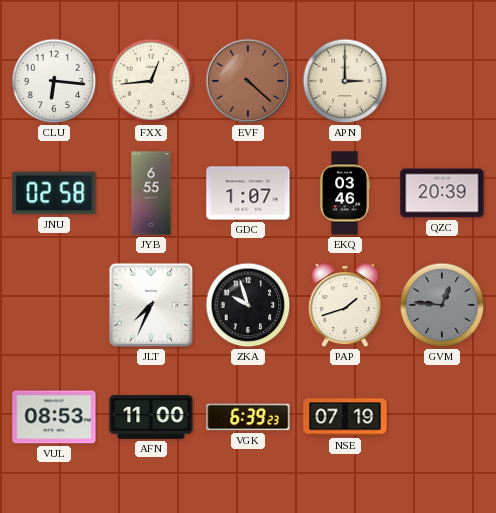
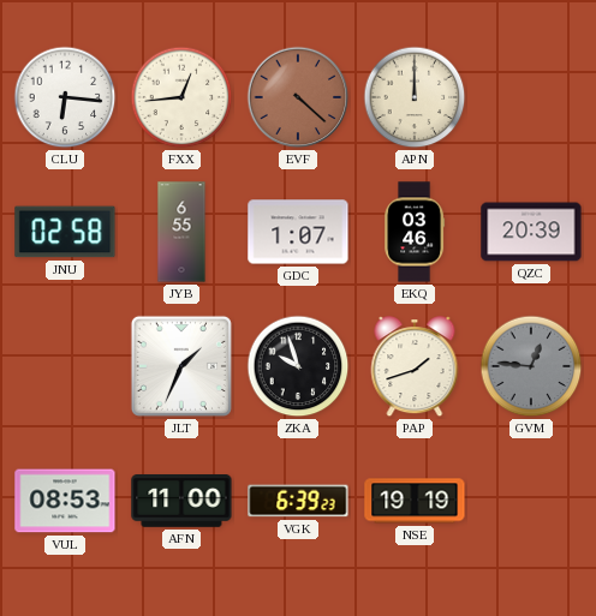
APN: 3:00 -> 12:00 (415, 97)
JLT: 7:34 -> 1:34 (181, 366)
NSE: 07:19 -> 19:19 (415, 501)
